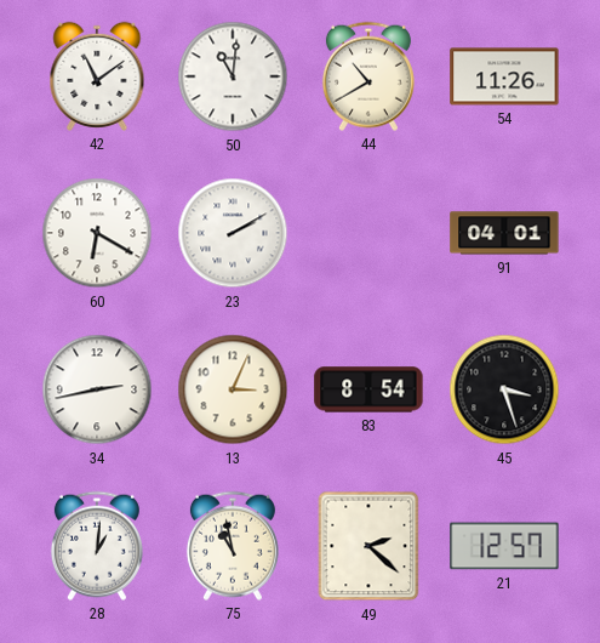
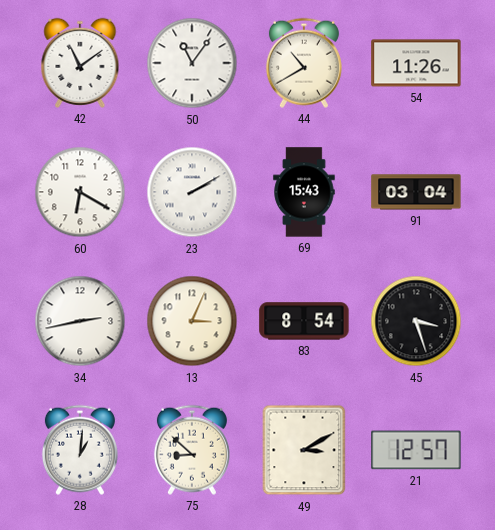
50: 11:01 -> 11:06 (192, 63)
69: none -> 15:43 (304, 192)
91: 04:01 -> 03:04 (416, 192)
75: 10:58 -> 8:52 (192, 450)
49: 2:22 -> 3:10 (304, 450)
